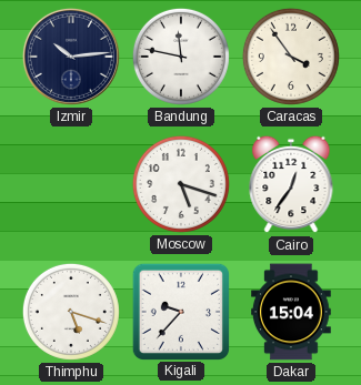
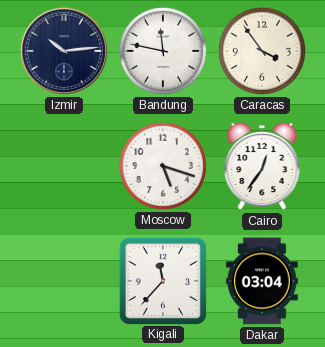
Thimphu: 5:18 -> none (71, 312)
Kigali: 9:37 -> 11:37 (162, 280)
Dakar: 15:04 -> 03:04 (263, 281)
